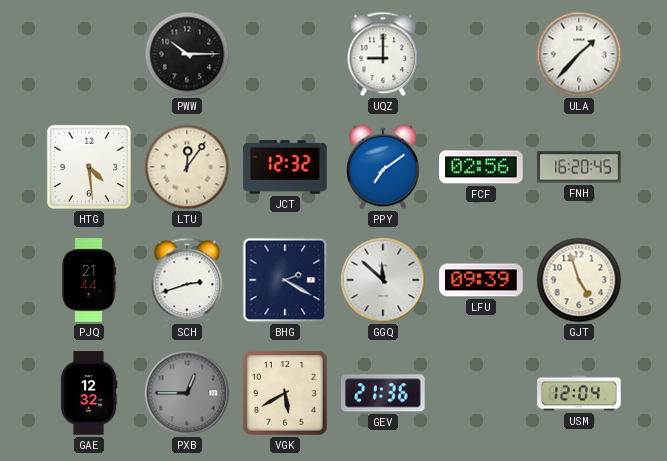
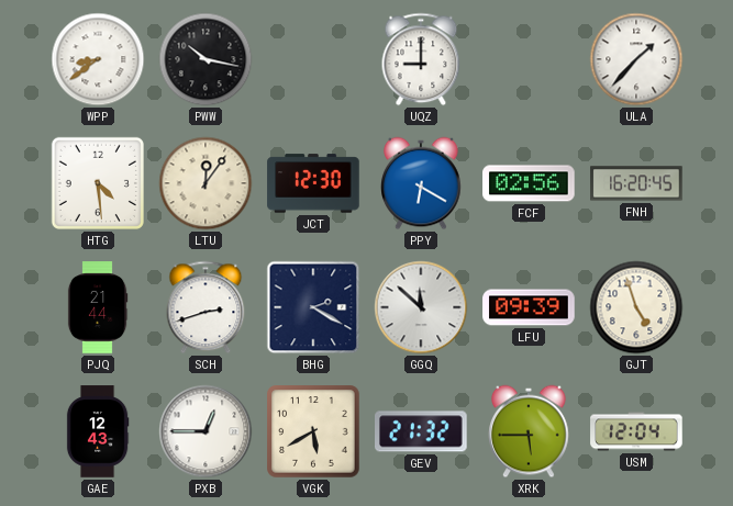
WPP: none -> 8:39 (98, 59)
PWW: 10:15 -> 10:17 (206, 59)
JCT: 12:32 -> 12:30 (313, 183)
PPY: 7:09 -> 6:20 (421, 183)
GAE: 12:32 -> 12:43 (98, 431)
PXB dial: grey -> white (206, 431)
GEV: 21:36 -> 21:32 (422, 431)
XRK: none -> 5:45 (529, 431)
